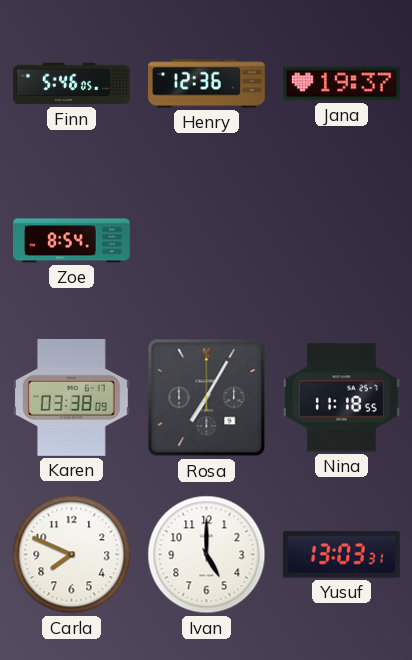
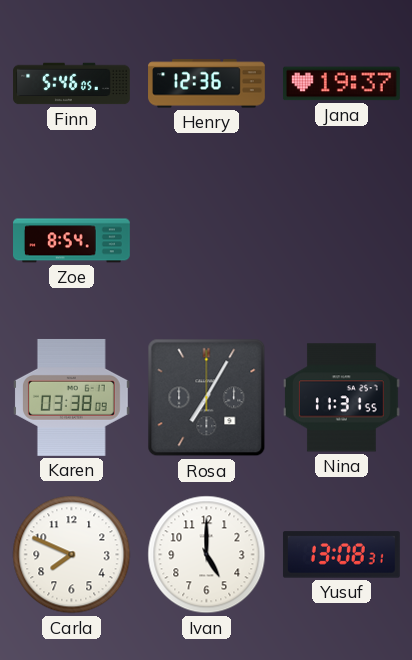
Nina: 11:18 -> 11:31 (341, 398)
Yusuf: 13:03 -> 13:08 (341, 555)
